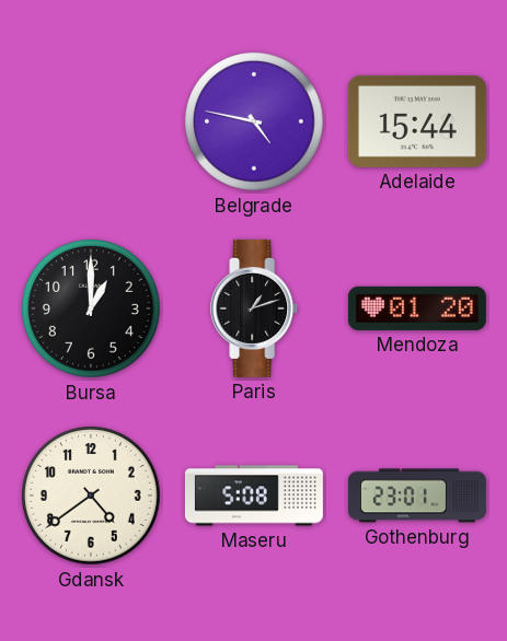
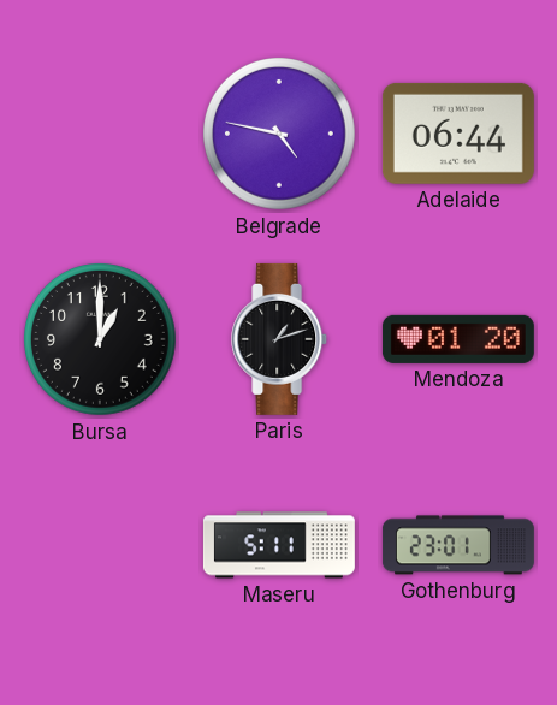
Adelaide: 15:44 -> 06:44 (458, 134)
Gdansk: 4:39 -> none (92, 497)
Maseru: 5:08 -> 5:11 (279, 545)
